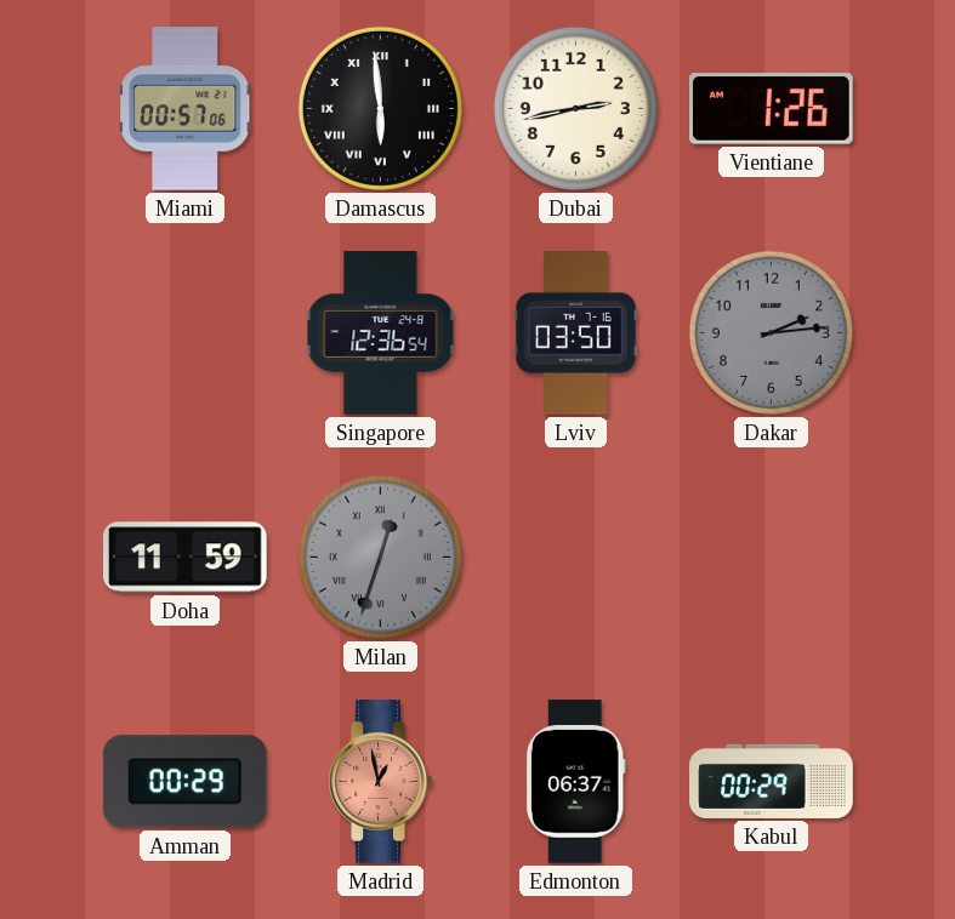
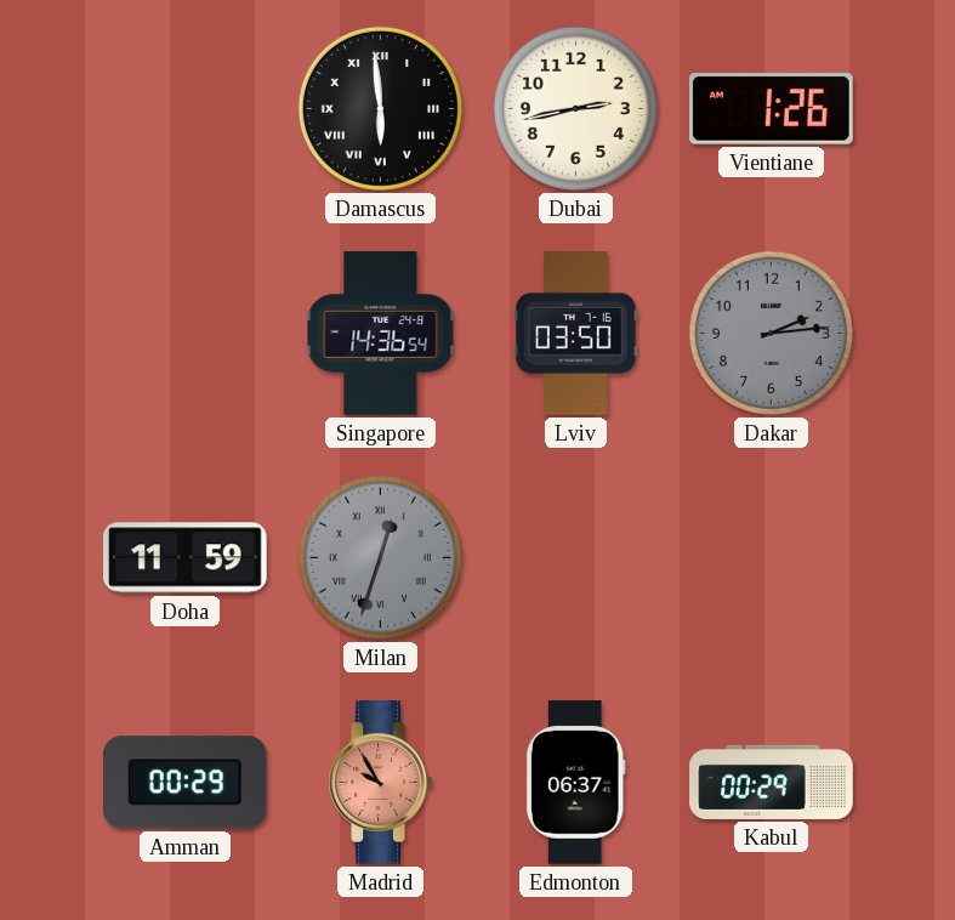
Miami: 00:57 -> none (186, 109)
Singapore: 12:36 -> 14:36 (381, 334)
Madrid: 12:58 -> 9:55 (380, 783)
